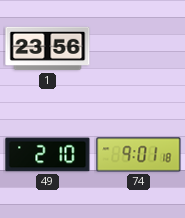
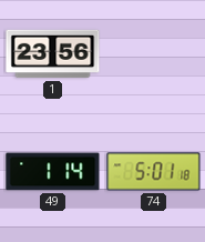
49: 2:10 -> 1:14 (53, 172)
74: 9:01 -> 5:01 (154, 172)
